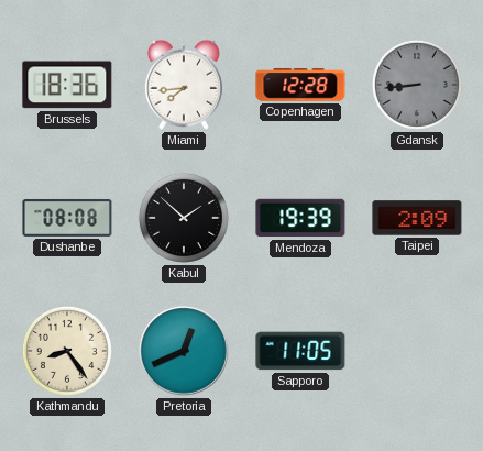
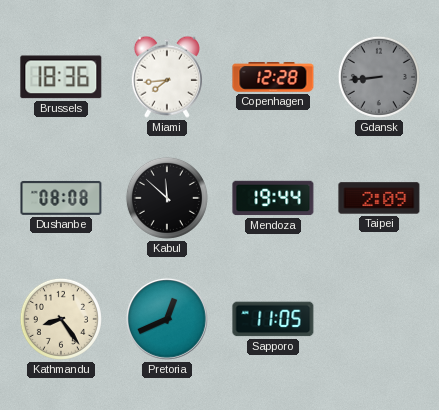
Kabul: 1:52 -> 11:52 (167, 198)
Mendoza: 19:39 -> 19:44 (273, 198)
